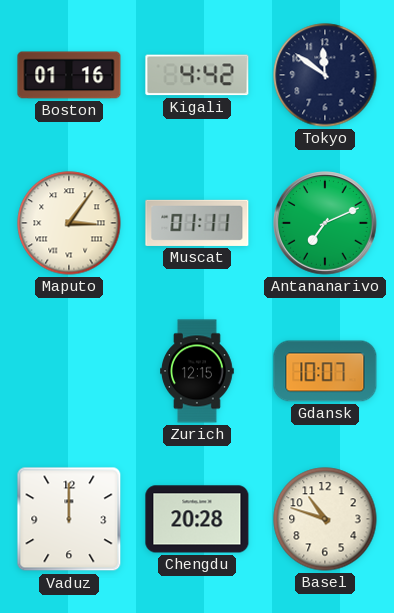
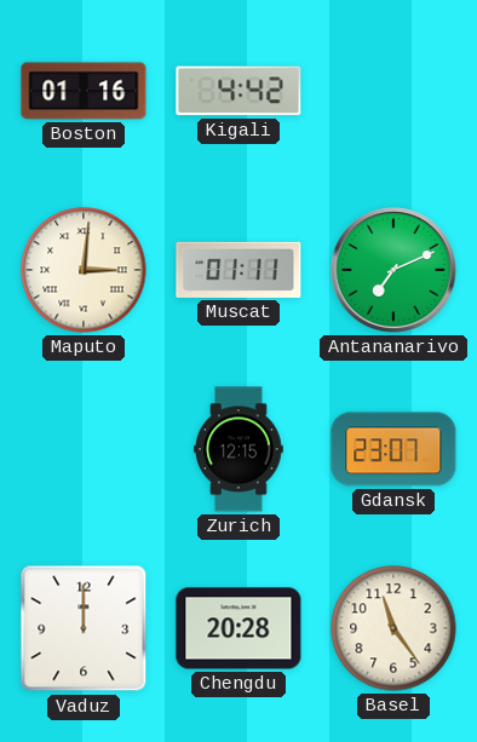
Tokyo: 11:51 -> none (325, 75)
Maputo: 3:06 -> 3:01 (84, 270)
Gdansk: 10:07 -> 23:07 (393, 449)
Basel: 10:48 -> 11:24 (393, 628)
